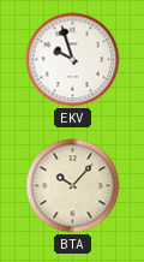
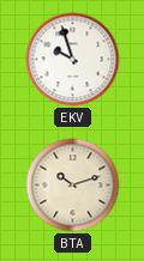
BTA: 10:07 -> 10:12 (73, 186)
